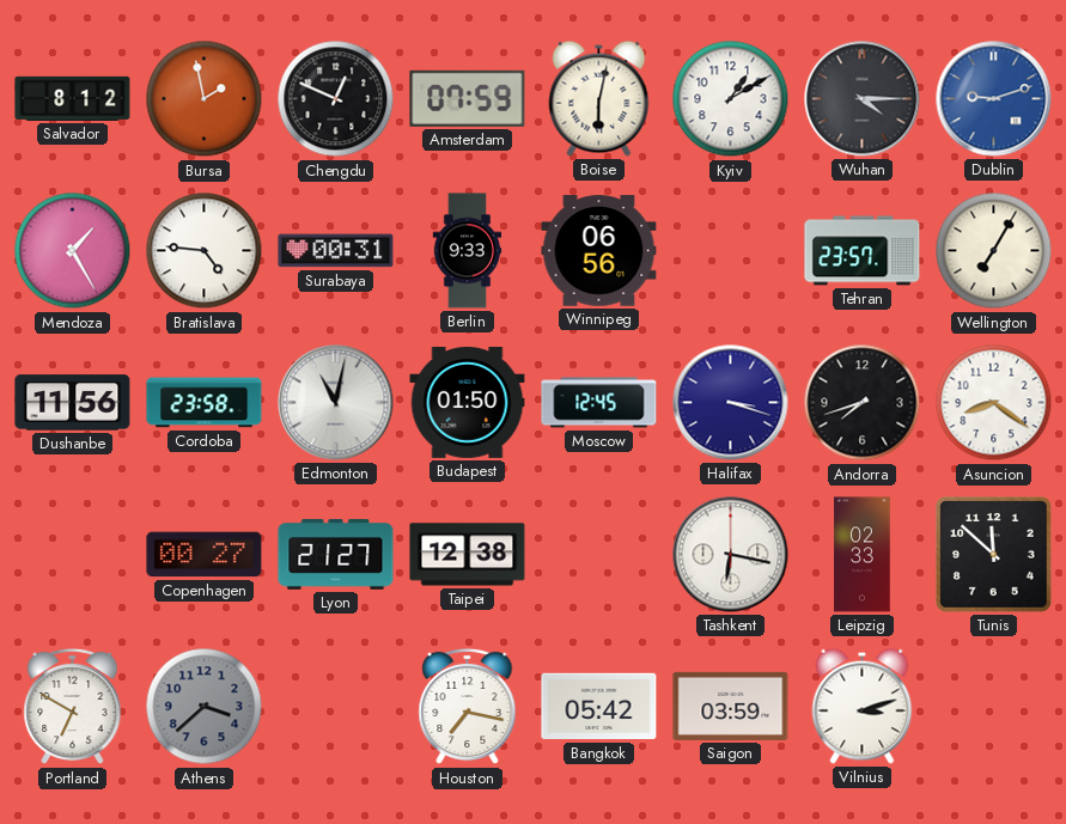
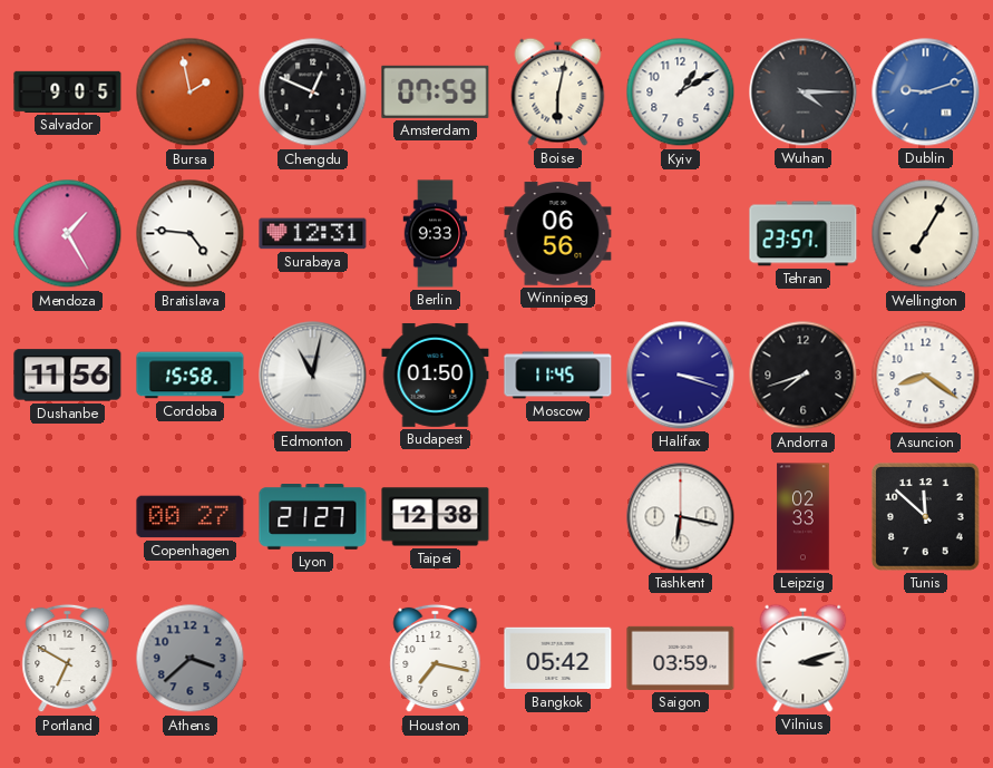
Salvador: 8:12 -> 9:05 (68, 91)
Surabaya: 00:31 -> 12:31 (313, 234)
Cordoba: 23:58 -> 15:58 (191, 376)
Moscow: 12:45 -> 11:45 (558, 376)
